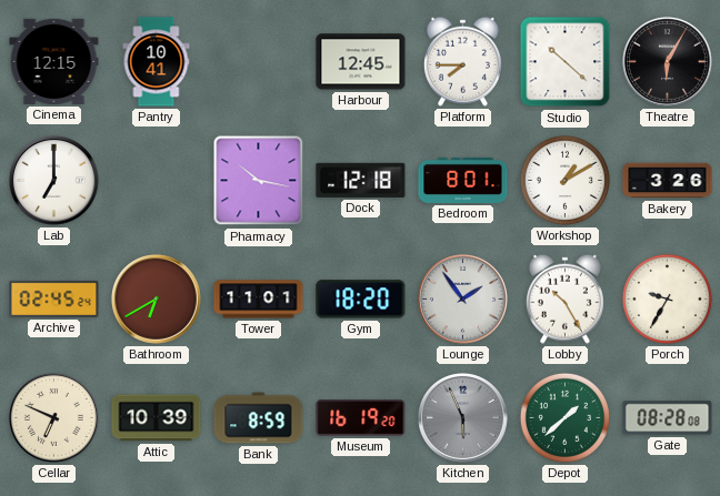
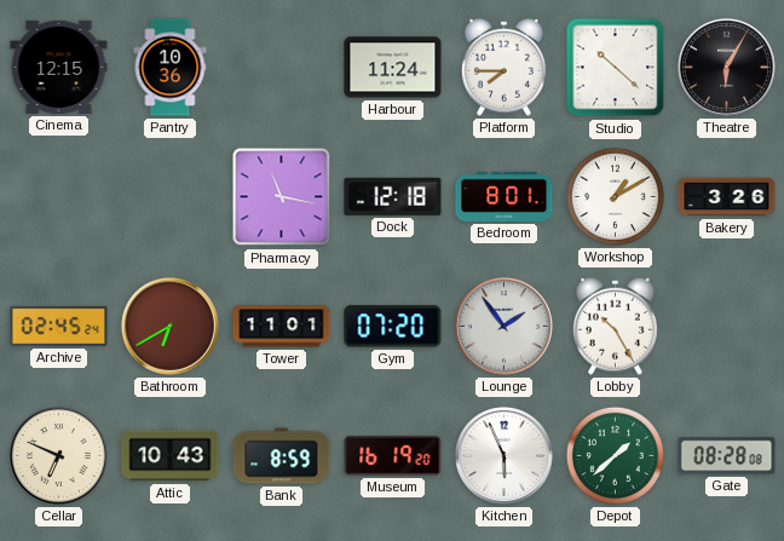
Pantry: 10:41 -> 10:36 (171, 68)
Harbour: 12:45 -> 11:24 (393, 68)
Lab: 7:00 -> none (53, 180)
Pharmacy: 10:17 -> 11:17 (282, 197)
Gym: 18:20 -> 07:20 (393, 327)
Porch: 9:35 -> none (667, 298)
Attic: 10:39 -> 10:43 (171, 456)
Kitchen dial: grey -> white (503, 455)
